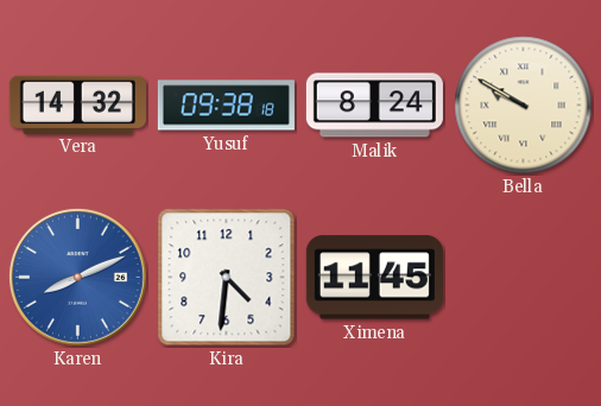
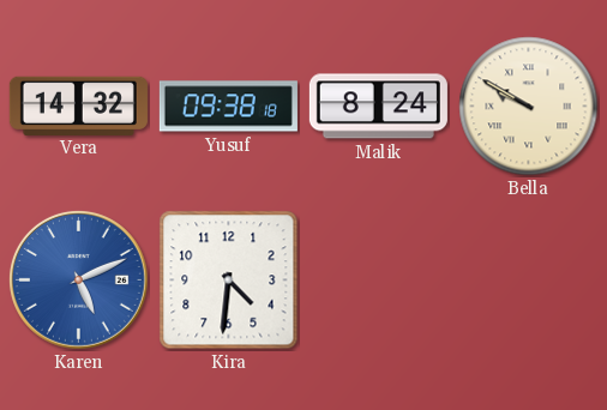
Karen: 8:11 -> 5:11 (78, 279)
Ximena: 11:45 -> none (374, 278)
